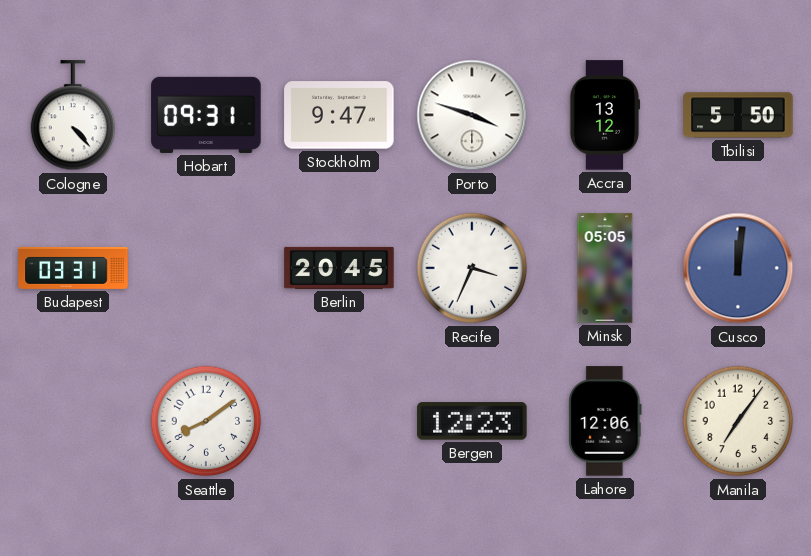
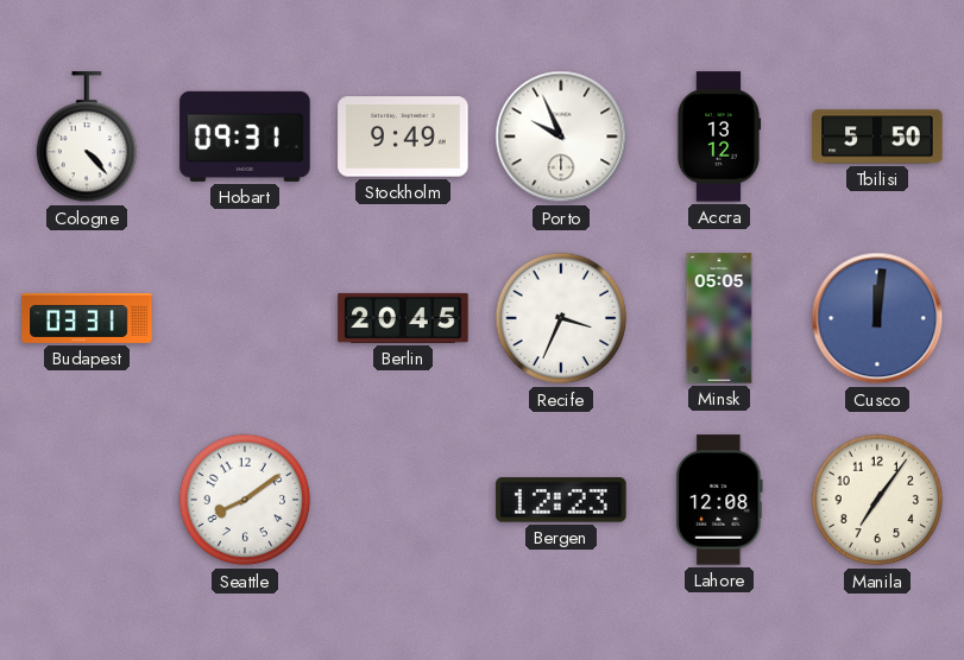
Stockholm: 9:47 -> 9:49 (403, 137)
Porto: 3:48 -> 9:56 (561, 137)
Lahore: 12:06 -> 12:08 (719, 500)
